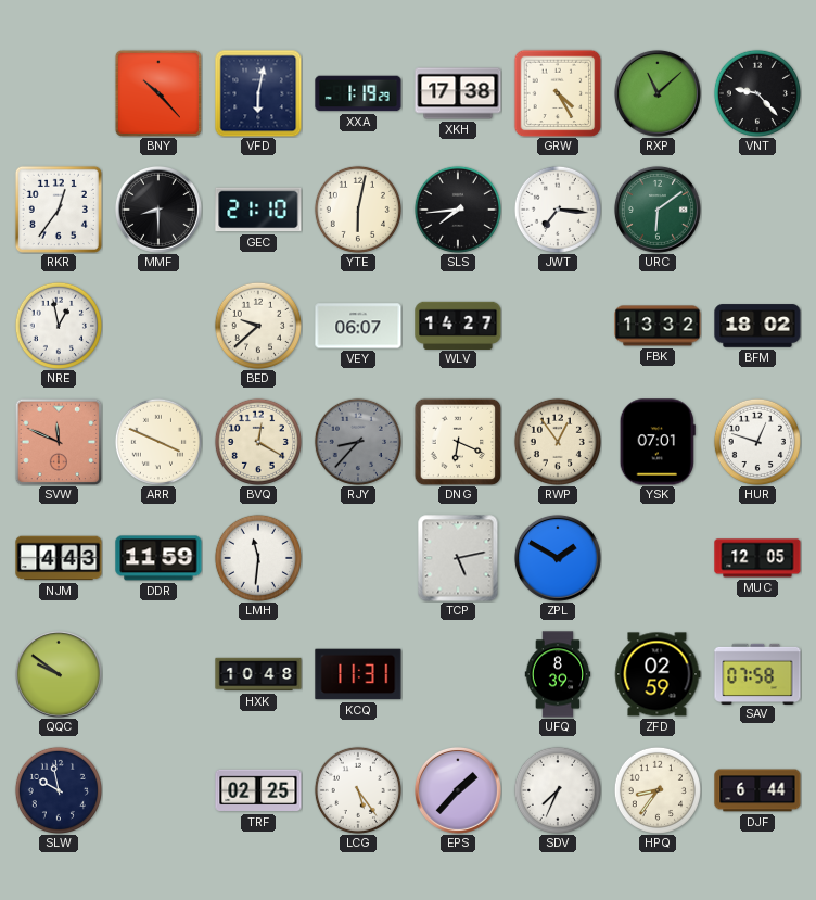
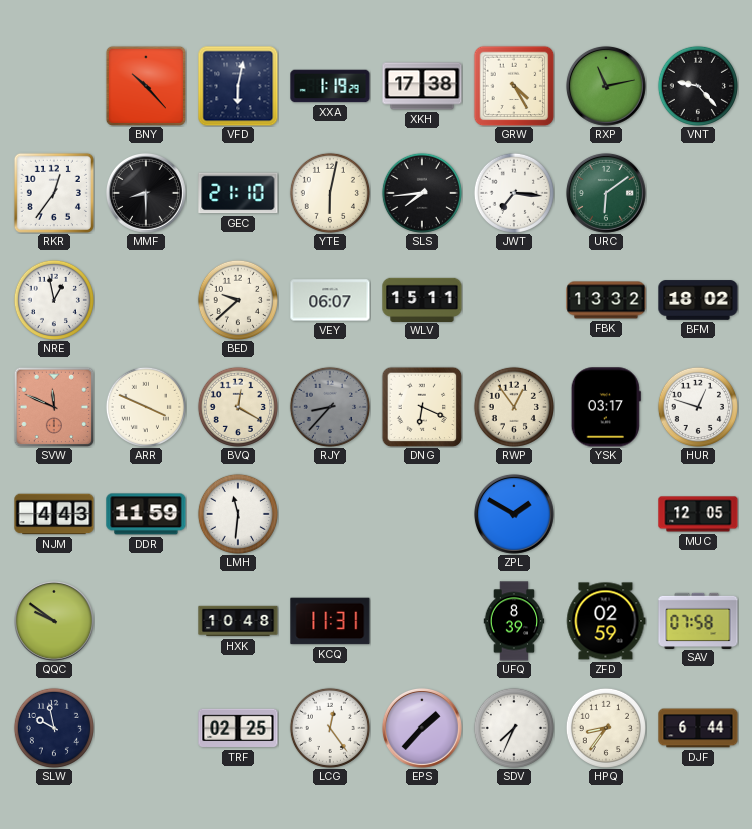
RXP: 11:08 -> 11:13 (606, 86)
WLV: 14:27 -> 15:11 (422, 299)
YSK: 07:01 -> 03:17 (606, 407)
TCP: 5:13 -> none (458, 558)
LCG: 5:24 -> 12:24 (330, 728)
